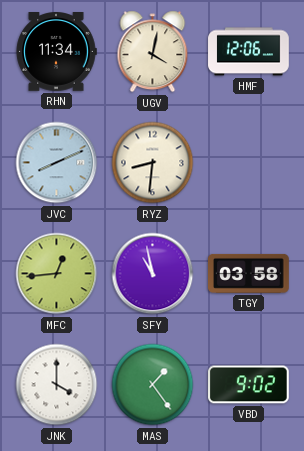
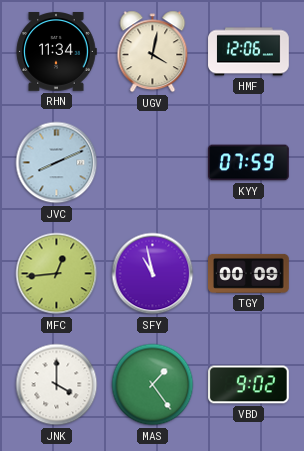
RYZ: 8:31 -> none (153, 163)
KYY: none -> 07:59 (249, 163)
TGY: 03:58 -> 00:09 (249, 273)
